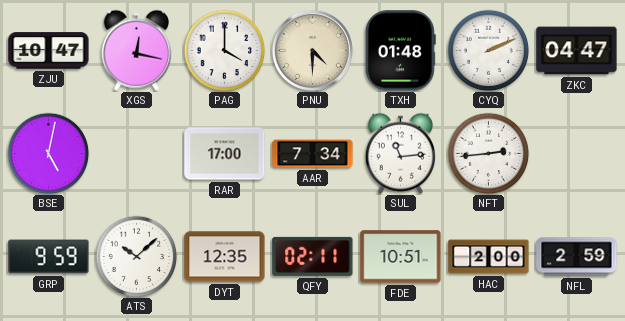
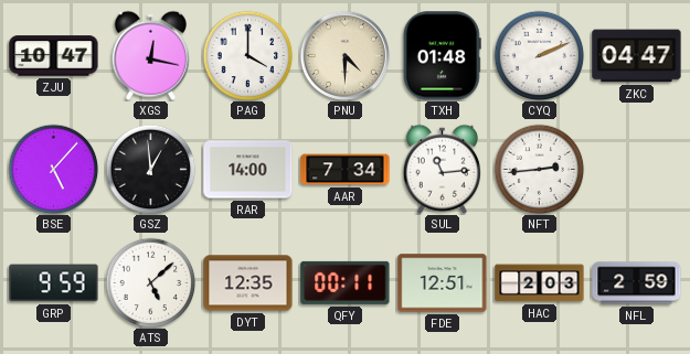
BSE: 5:02 -> 5:07 (53, 169)
GSZ: none -> 12:59 (150, 169)
RAR: 17:00 -> 14:00 (248, 170)
ATS: 10:08 -> 5:08 (150, 282)
QFY: 02:11 -> 00:11 (346, 282)
FDE: 10:51 -> 12:51 (443, 283)
HAC: 2:00 -> 2:03 (540, 283)
